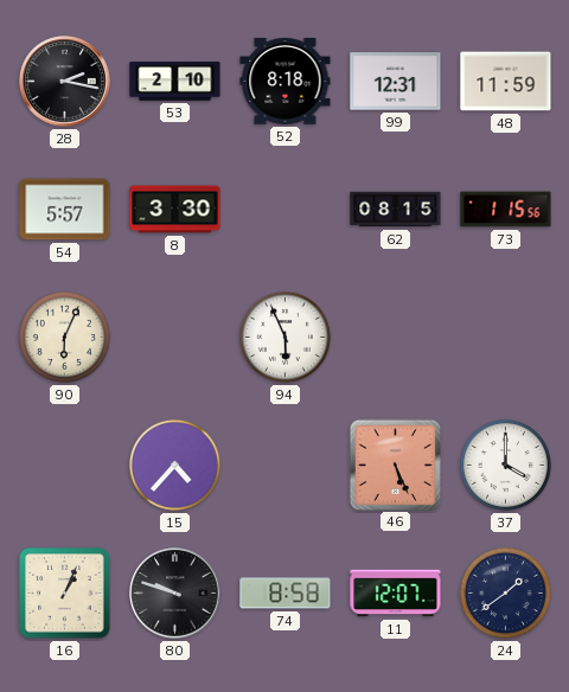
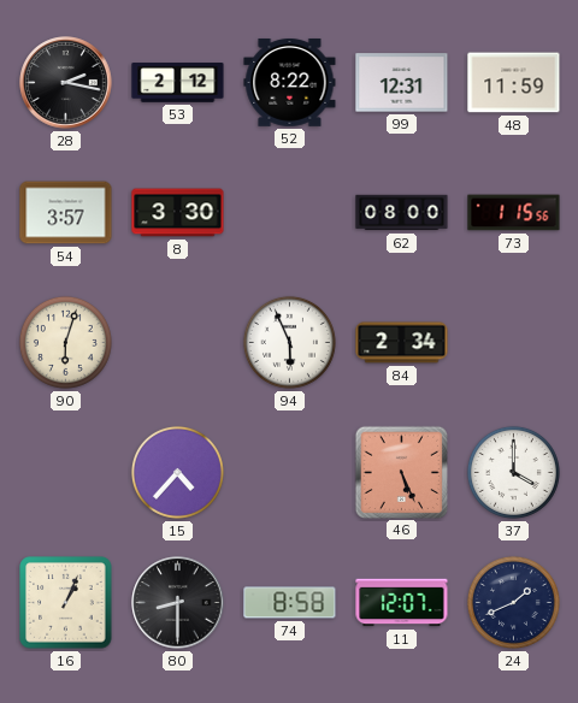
53: 2:10 -> 2:12 (178, 83)
52: 8:18 -> 8:22 (290, 82)
54: 5:57 -> 3:57 (66, 213)
62: 08:15 -> 08:00 (402, 213)
90: 6:04 -> 6:03 (65, 342)
84: none -> 2:34 (402, 343)
80: 9:48 -> 8:30 (178, 603)
24: 1:39 -> 1:41 (513, 602)
